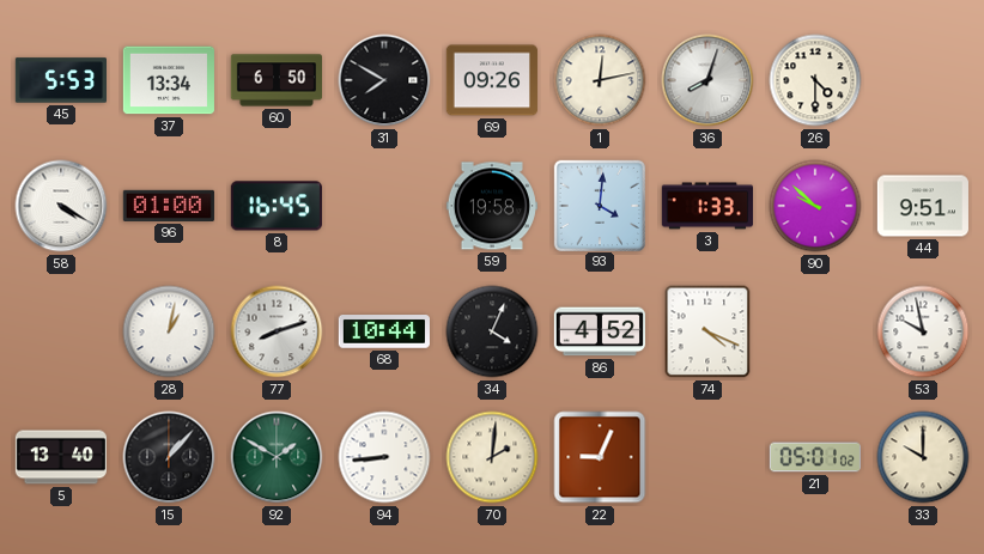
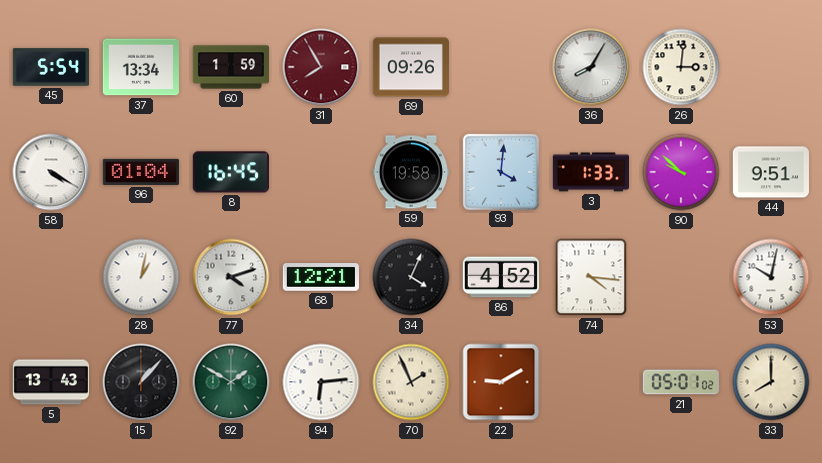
45: 5:53 -> 5:54 (50, 67)
60: 6:50 -> 1:59 (230, 67)
31: 7:50 -> 7:55 (321, 67)
31 dial: black -> burgundy (321, 67)
1: 12:13 -> none (600, 80)
36: 8:03 -> 8:05 (591, 67)
26: 4:30 -> 3:01 (681, 67)
96: 01:00 -> 01:04 (141, 172)
77: 8:12 -> 4:12 (231, 277)
68: 10:44 -> 12:21 (321, 278)
74: 4:19 -> 4:16 (591, 277)
53: 9:58 -> 10:02 (771, 277)
5: 13:40 -> 13:43 (50, 382)
94: 8:44 -> 6:14 (321, 382)
70: 2:01 -> 1:56 (411, 382)
22: 9:04 -> 9:10 (501, 382)
33: 10:00 -> 8:00 (771, 382)
